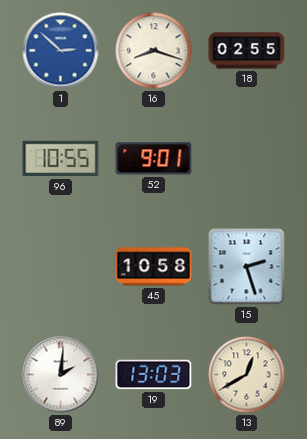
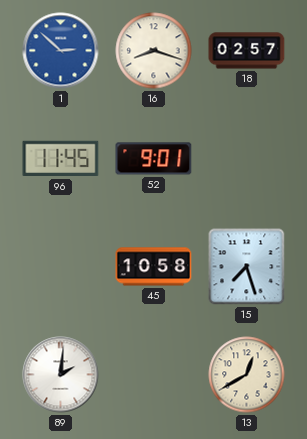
18: 02:55 -> 02:57 (247, 51)
96: 10:55 -> 11:45 (61, 159)
15: 2:27 -> 7:27 (247, 267)
19: 13:03 -> none (154, 375)
